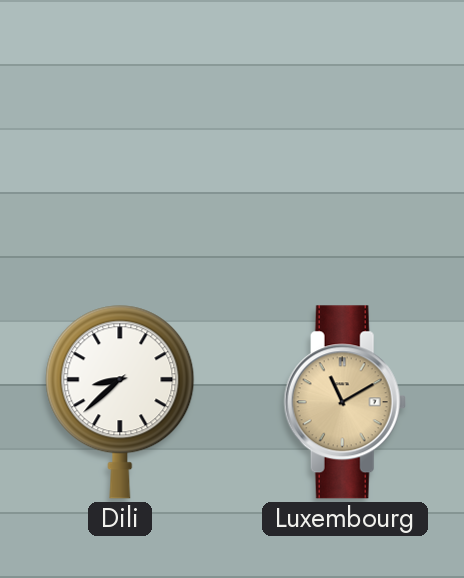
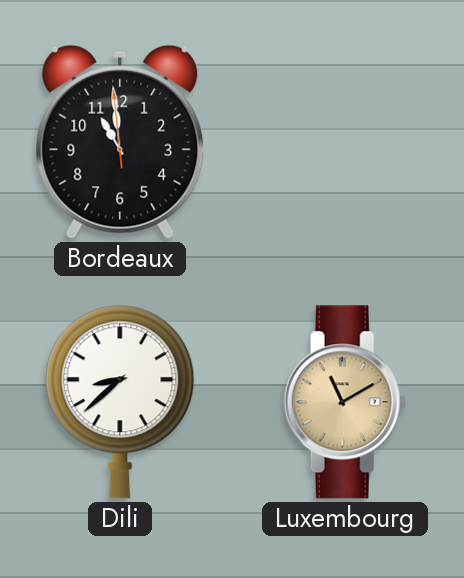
Bordeaux: none -> 10:58 (120, 142)
